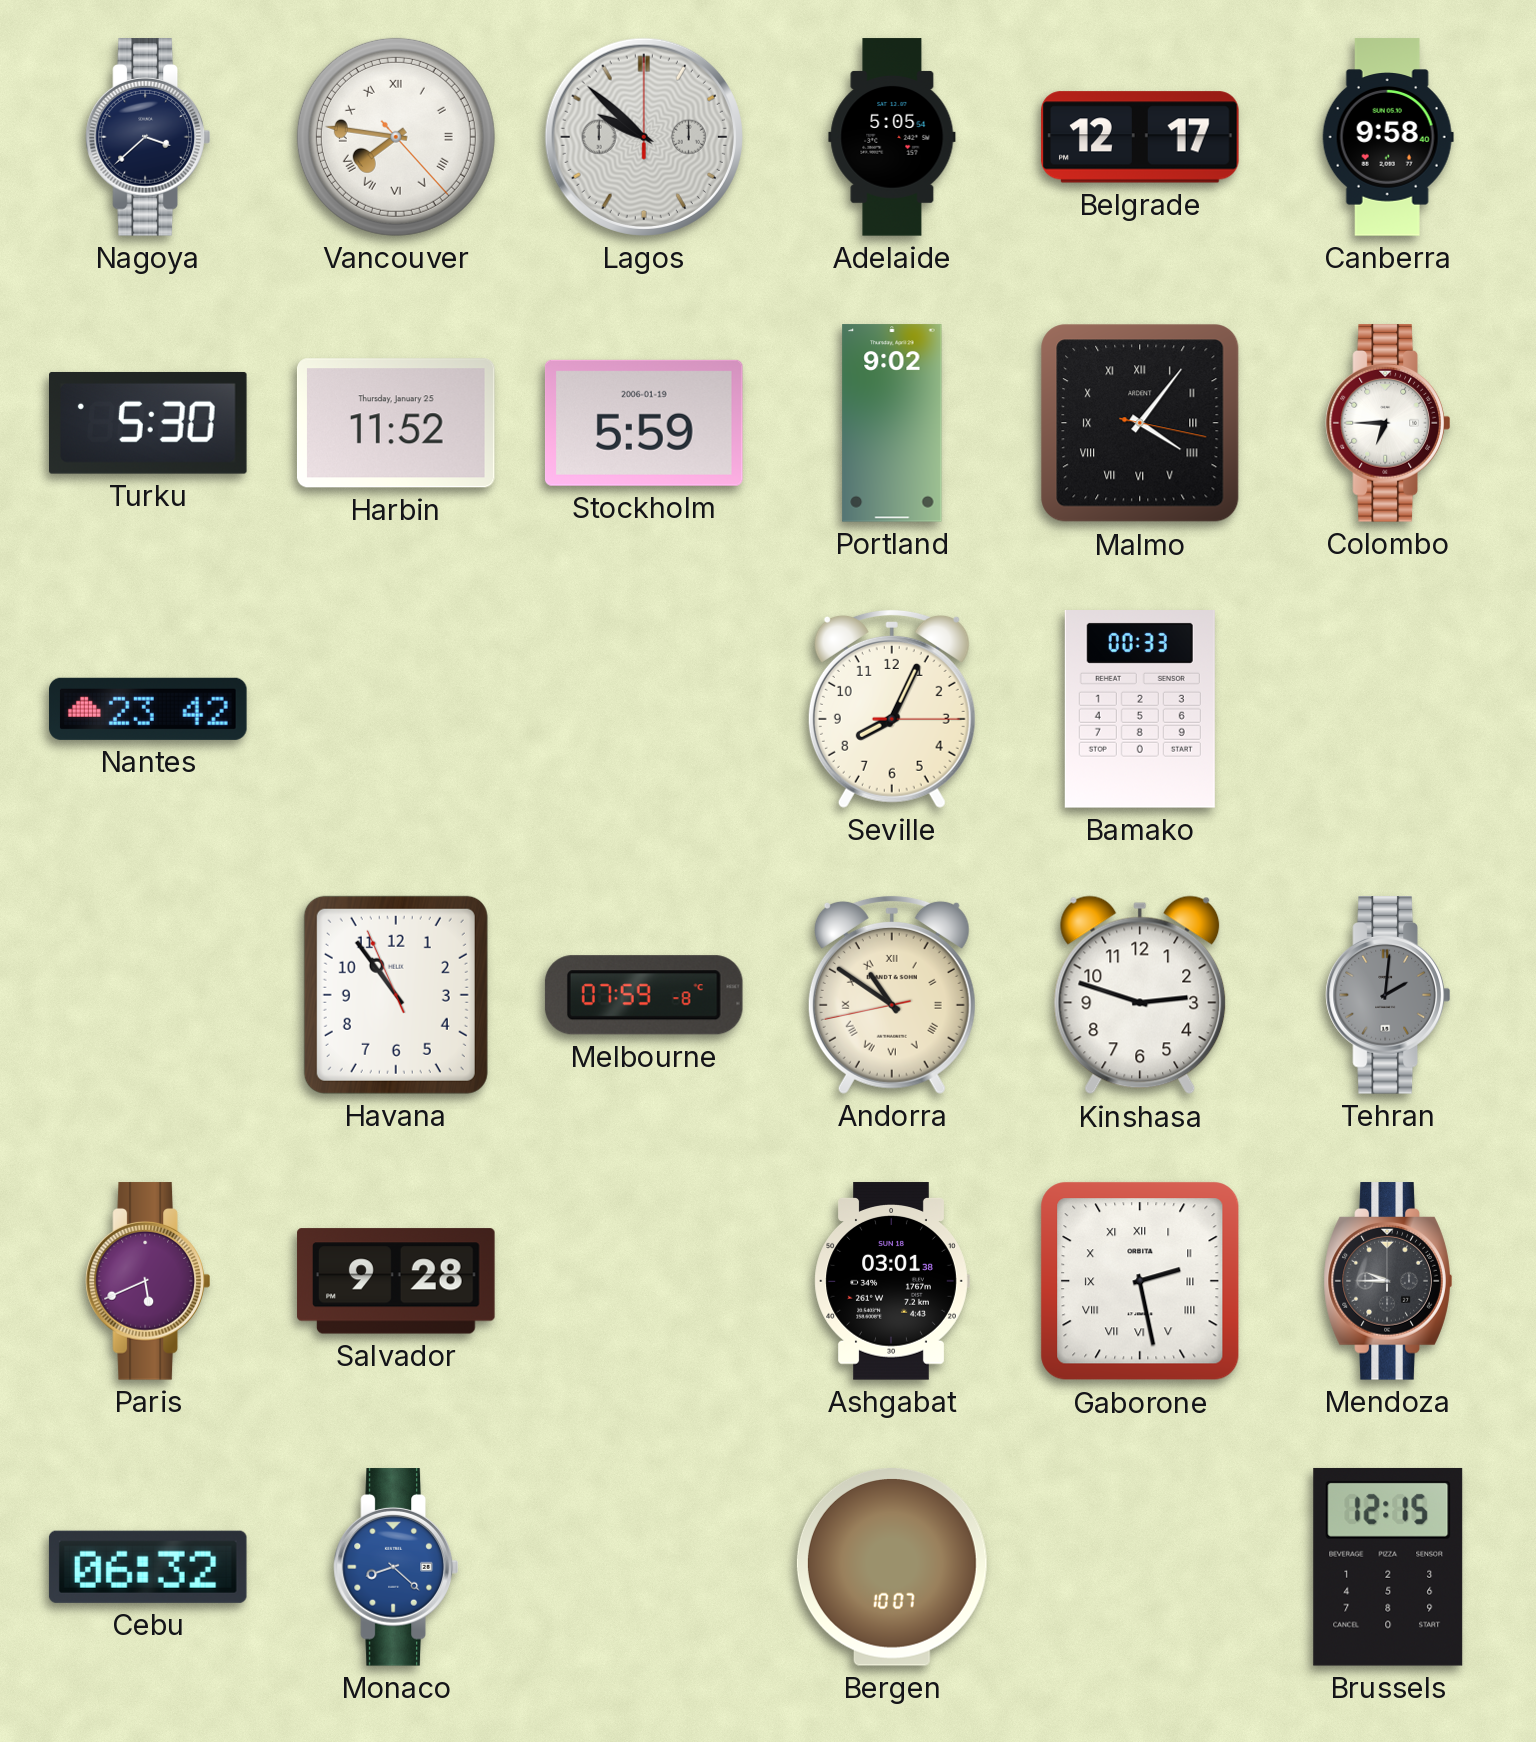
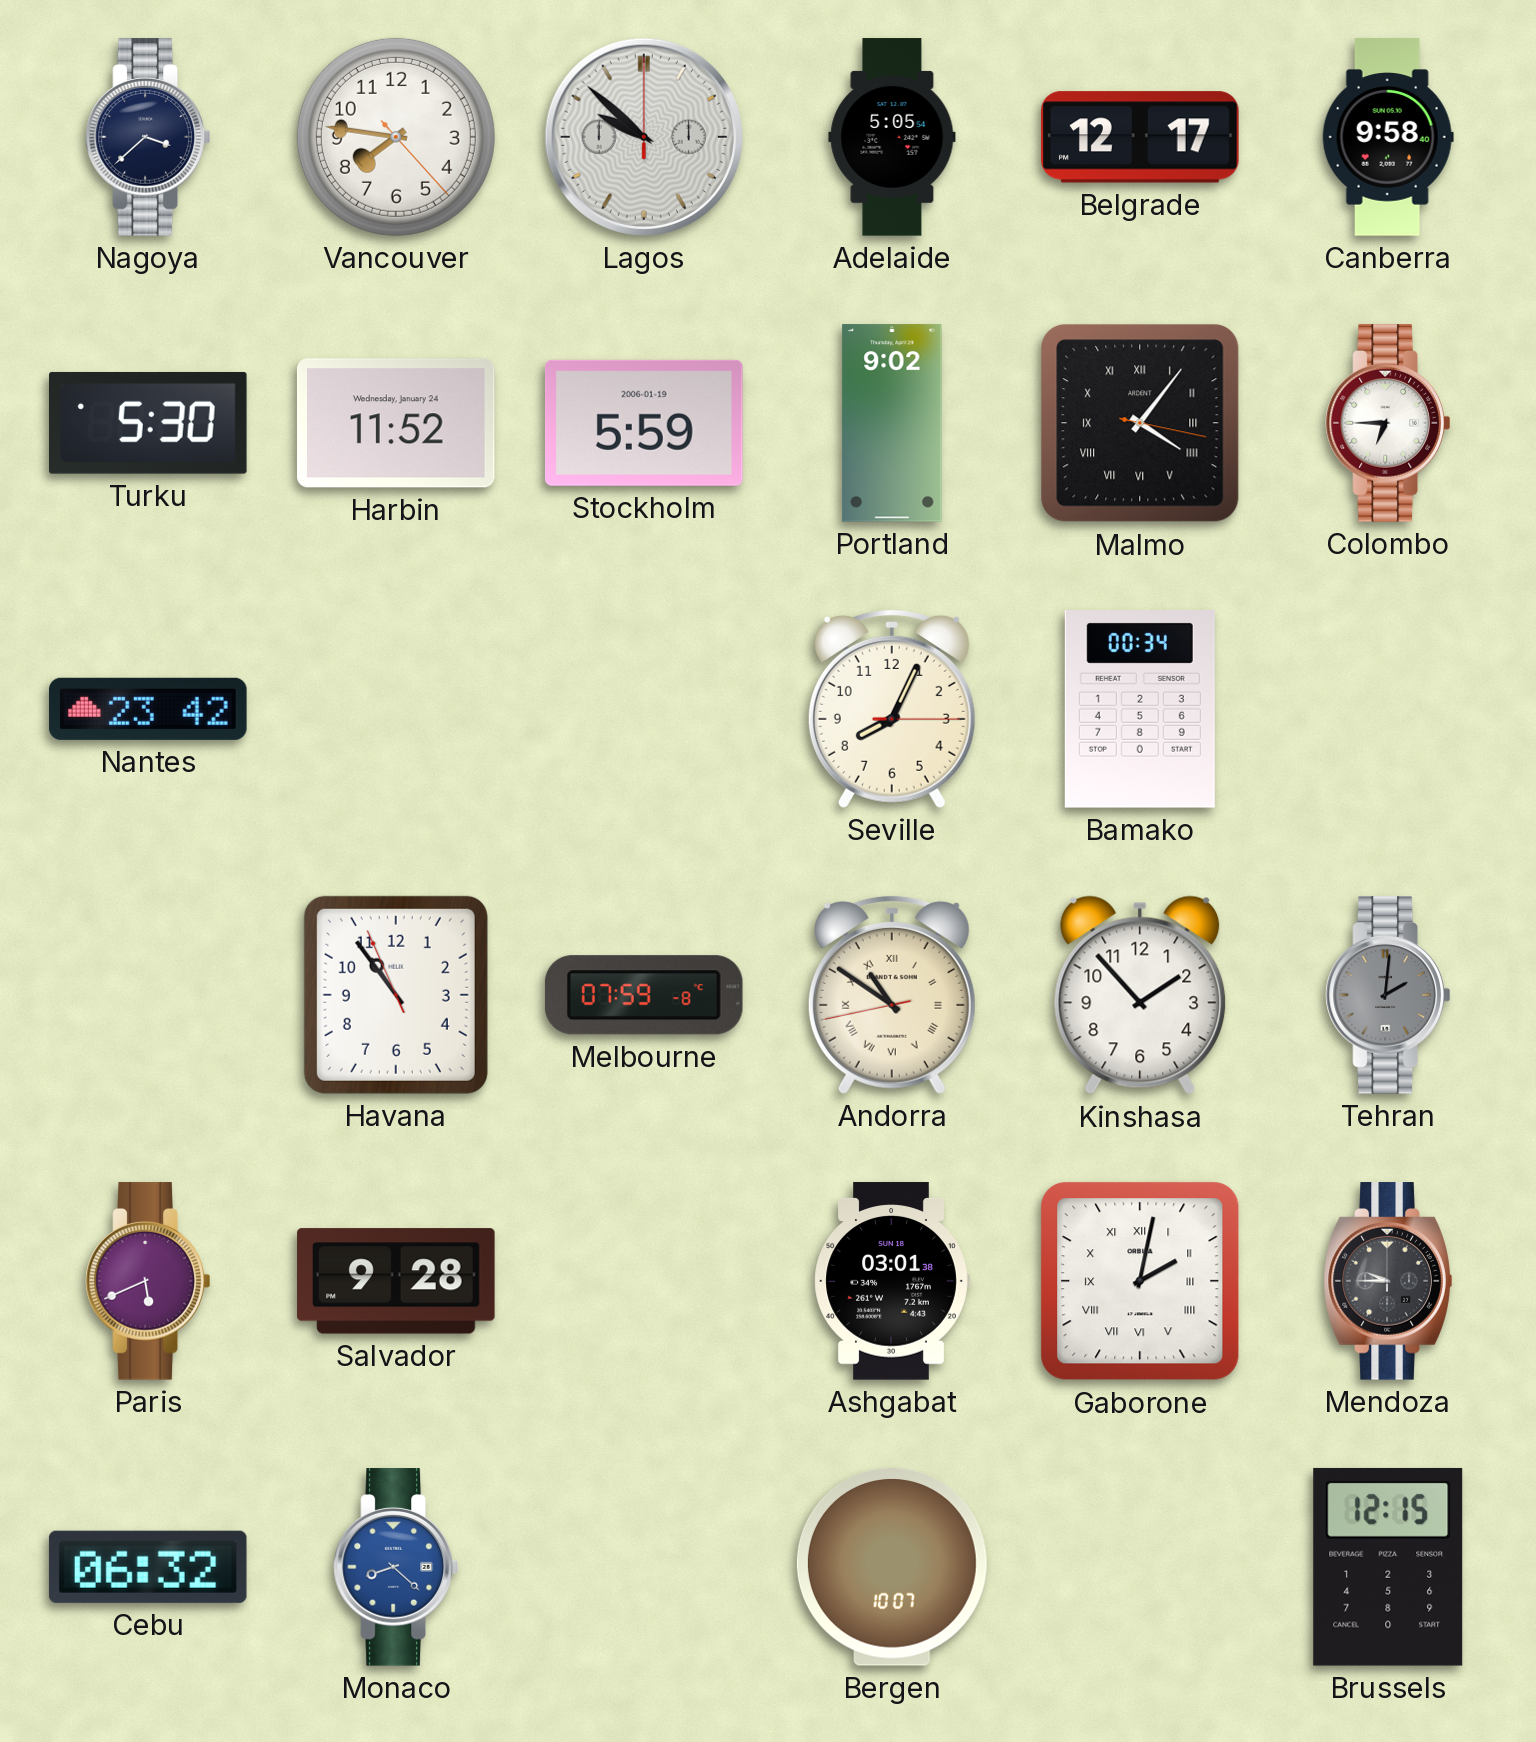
Vancouver numerals: Roman -> Arabic (396, 137)
Harbin date: Thursday, January 25 -> Wednesday, January 24 (396, 423)
Bamako: 00:33 -> 00:34 (1140, 710)
Kinshasa: 2:48 -> 1:53 (1140, 995)
Gaborone: 2:28 -> 2:02 (1140, 1281)
